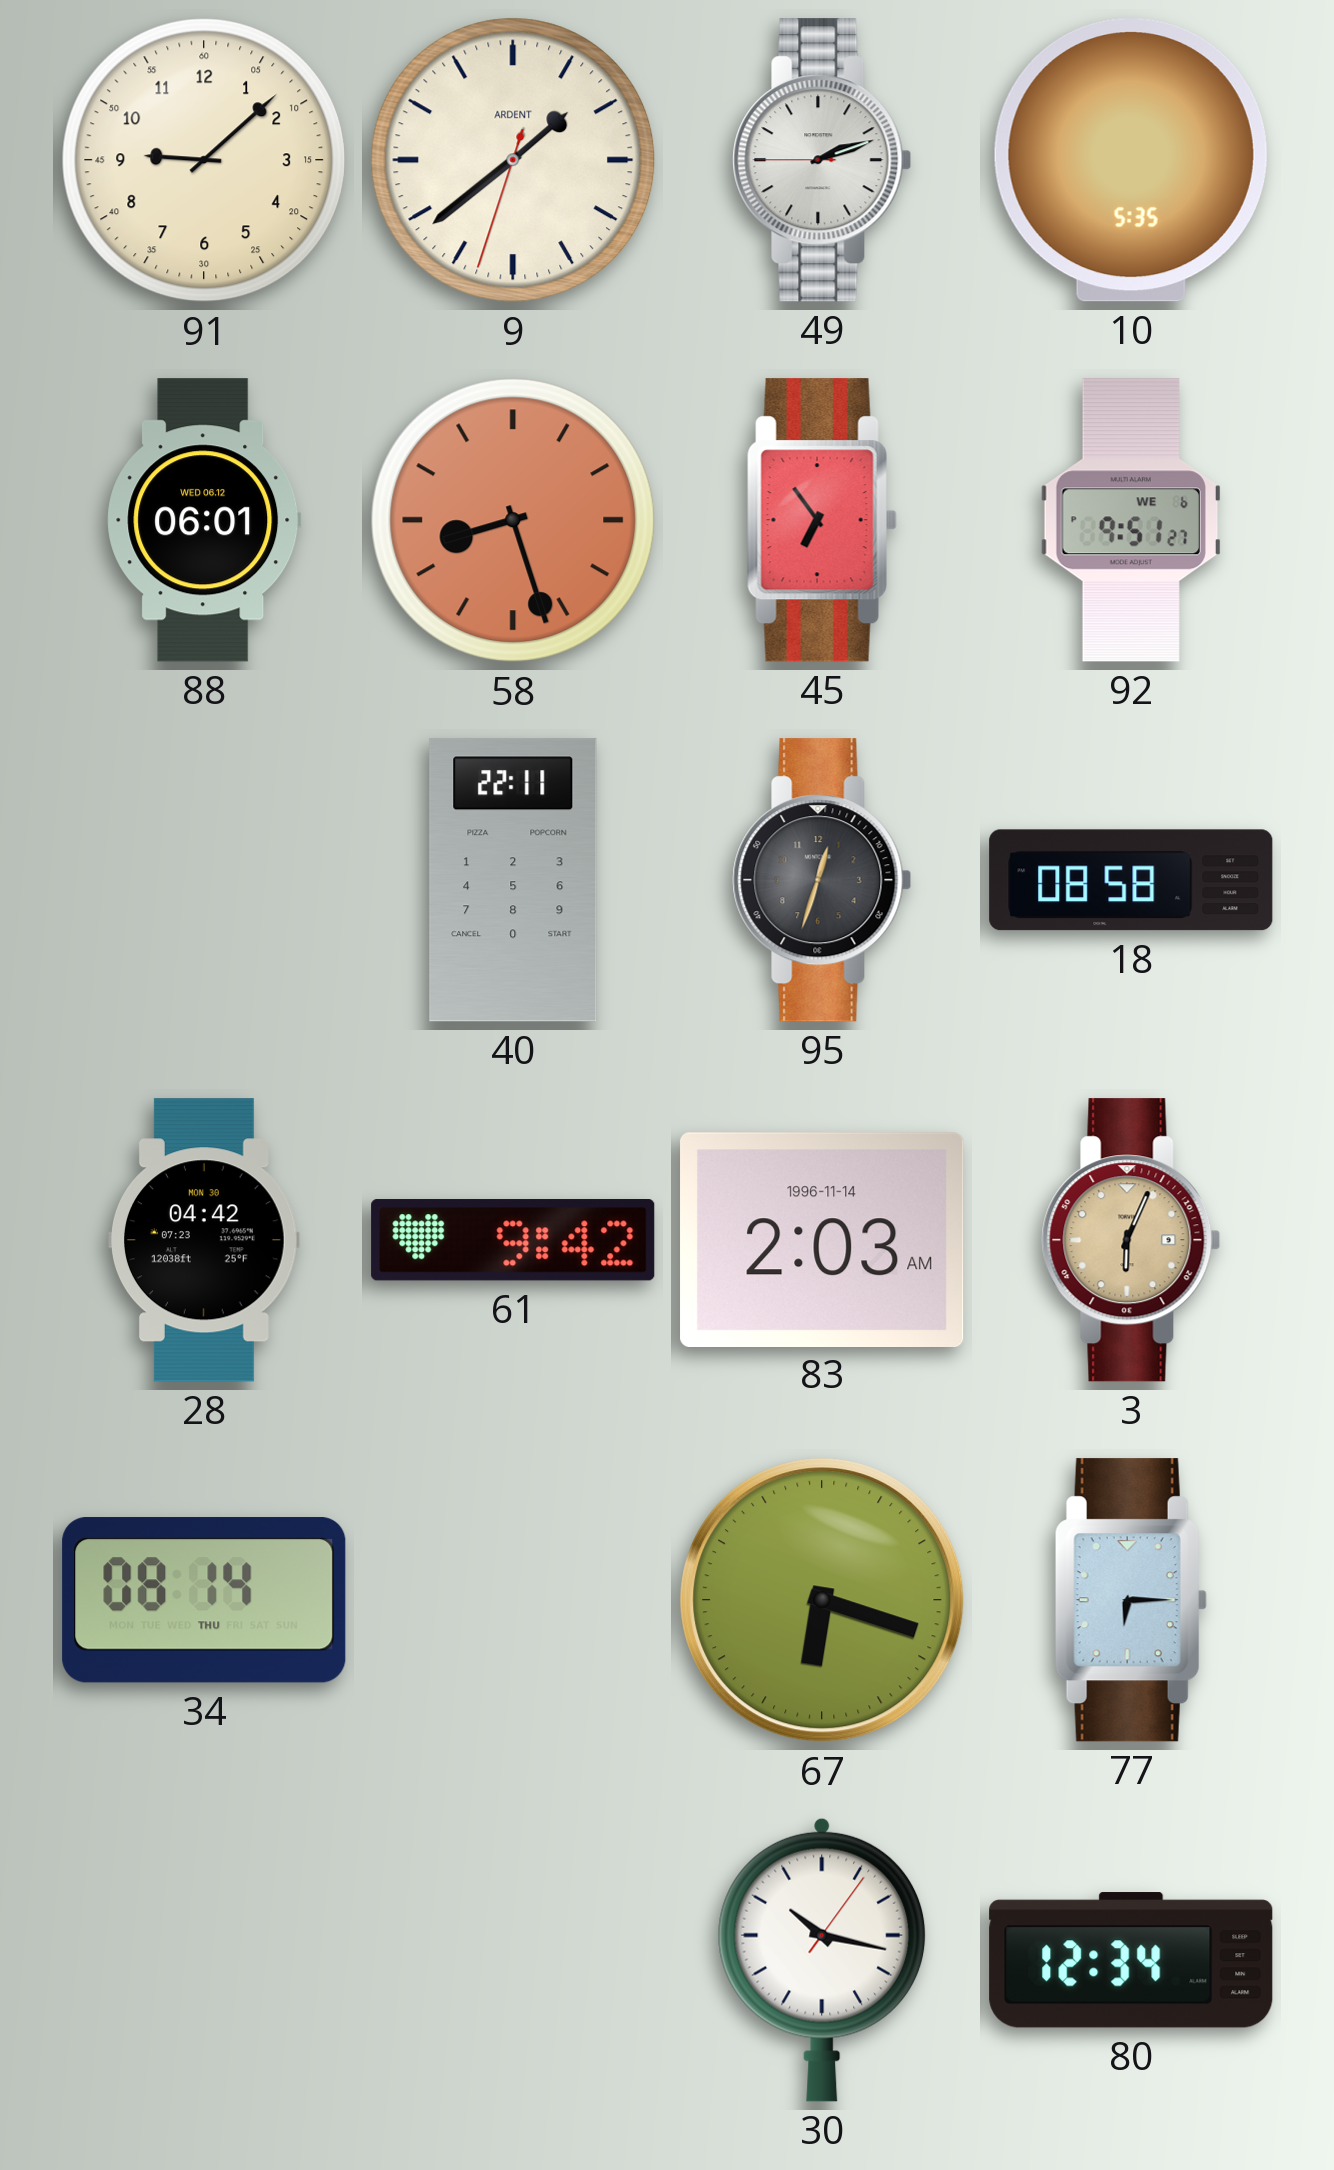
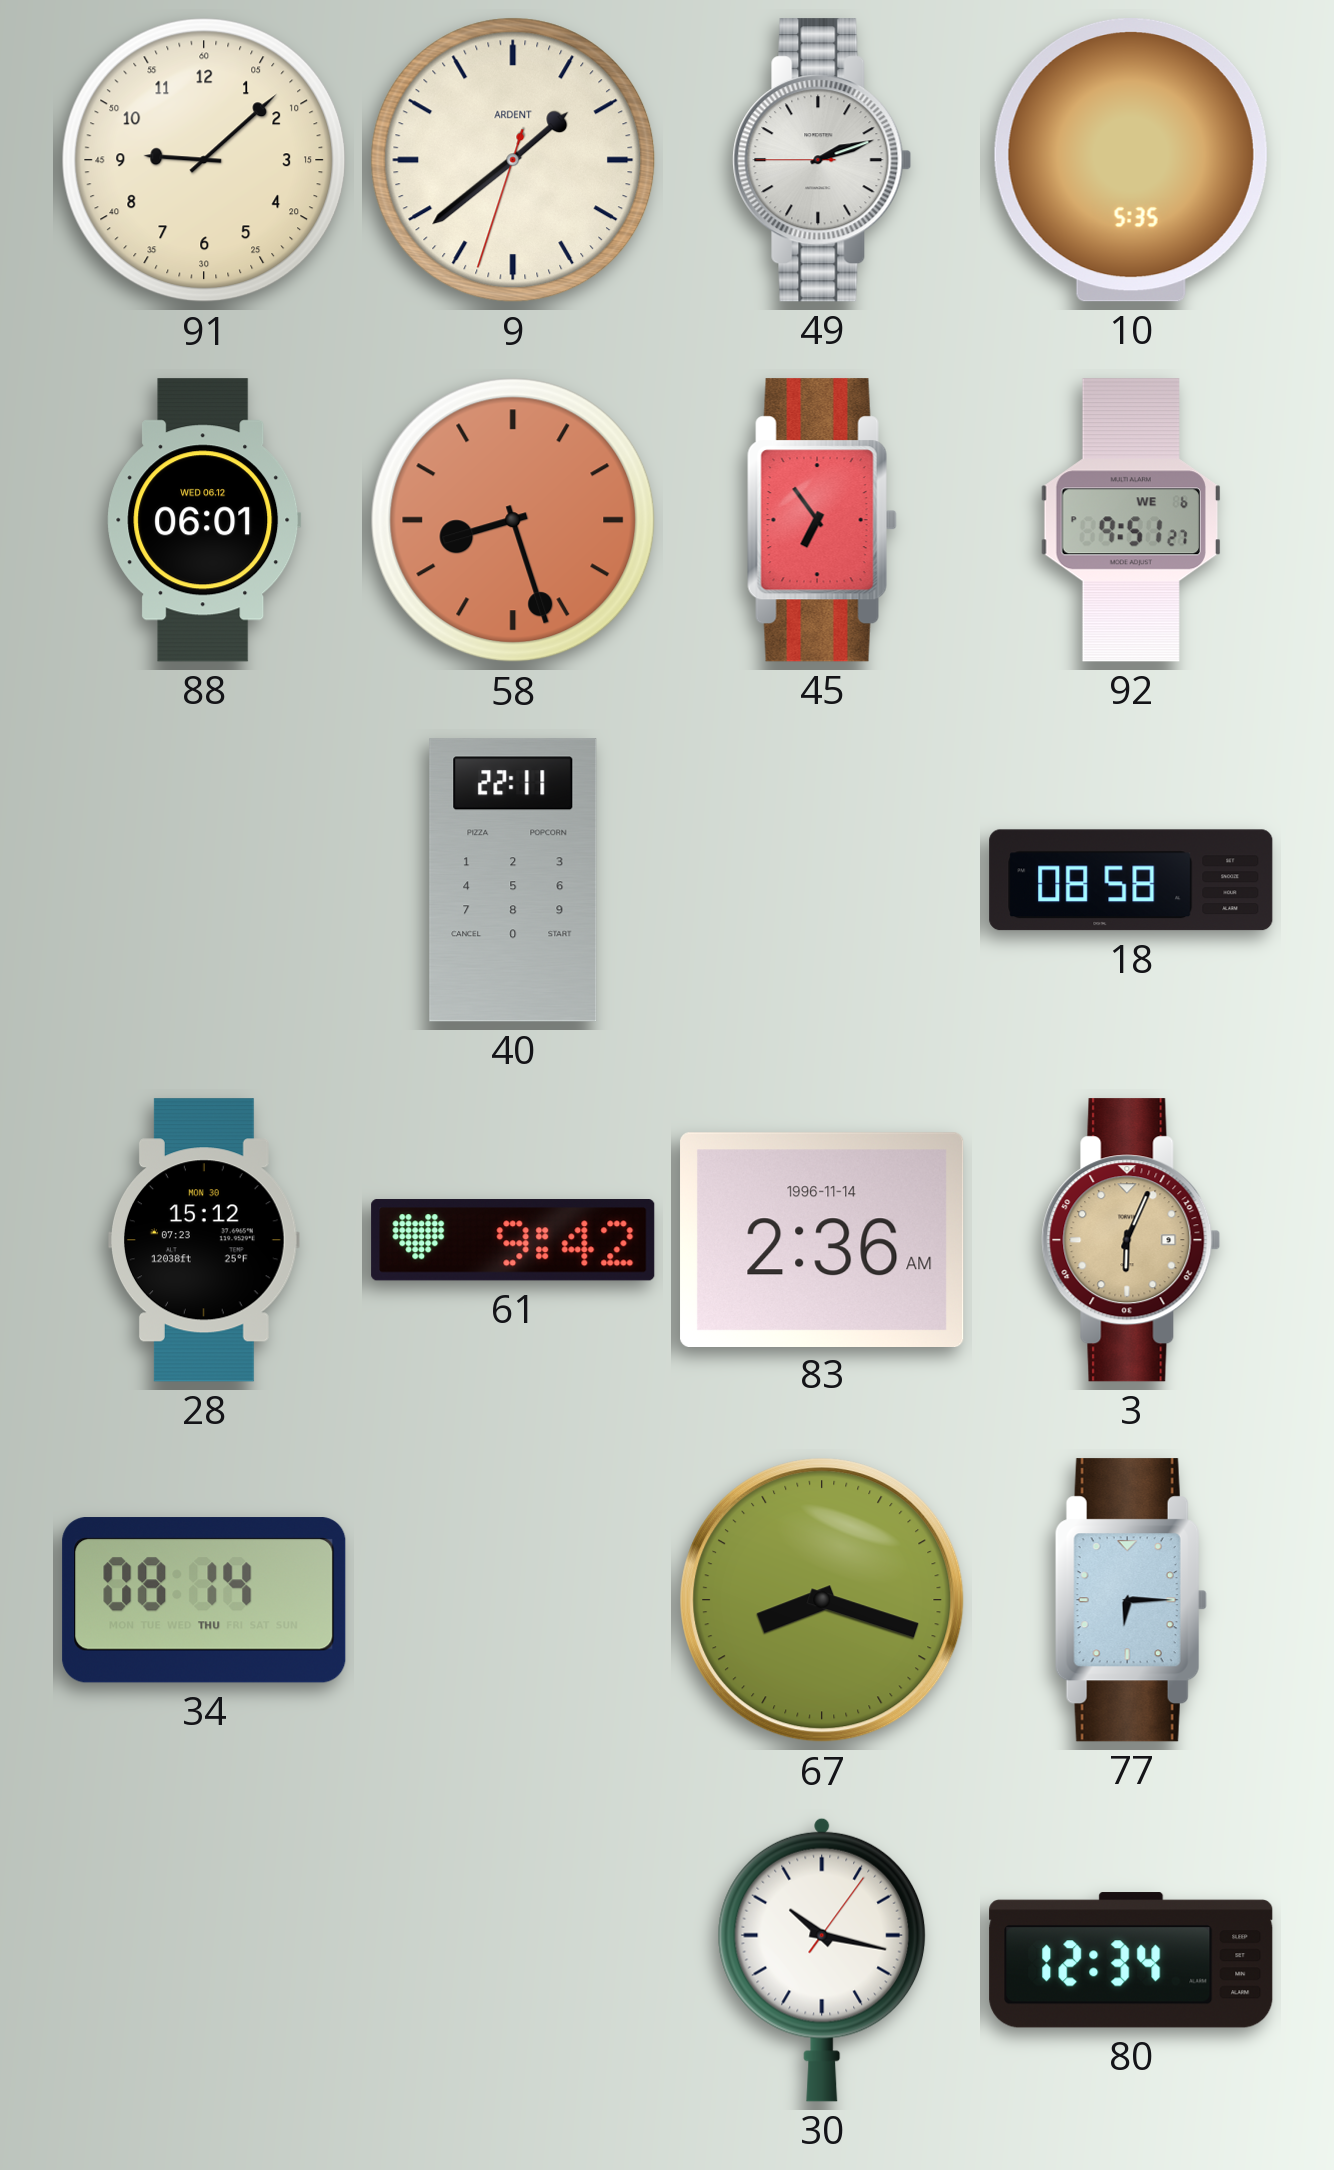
95: 12:33 -> none (822, 880)
28: 04:42 -> 15:12 (205, 1240)
83: 2:03 -> 2:36 (822, 1239)
67: 6:18 -> 8:18 (822, 1600)
